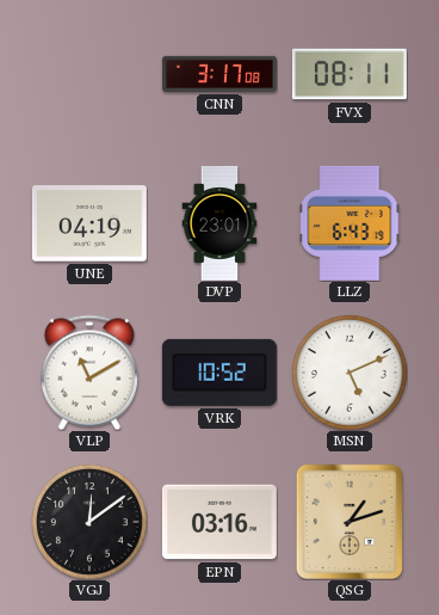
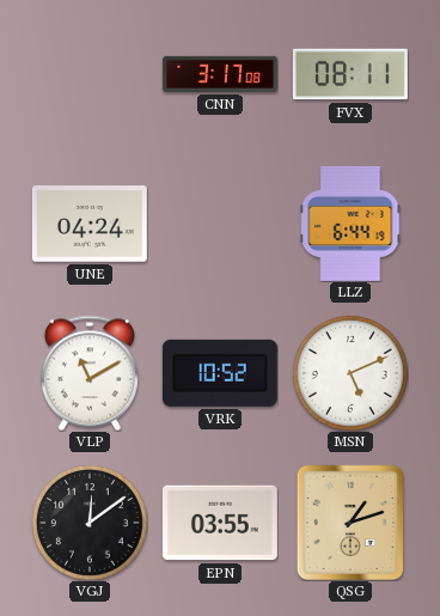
UNE: 04:19 -> 04:24 (90, 224)
DVP: 23:01 -> none (219, 223)
LLZ: 6:43 -> 6:44 (350, 224)
EPN: 03:16 -> 03:55 (220, 523)
